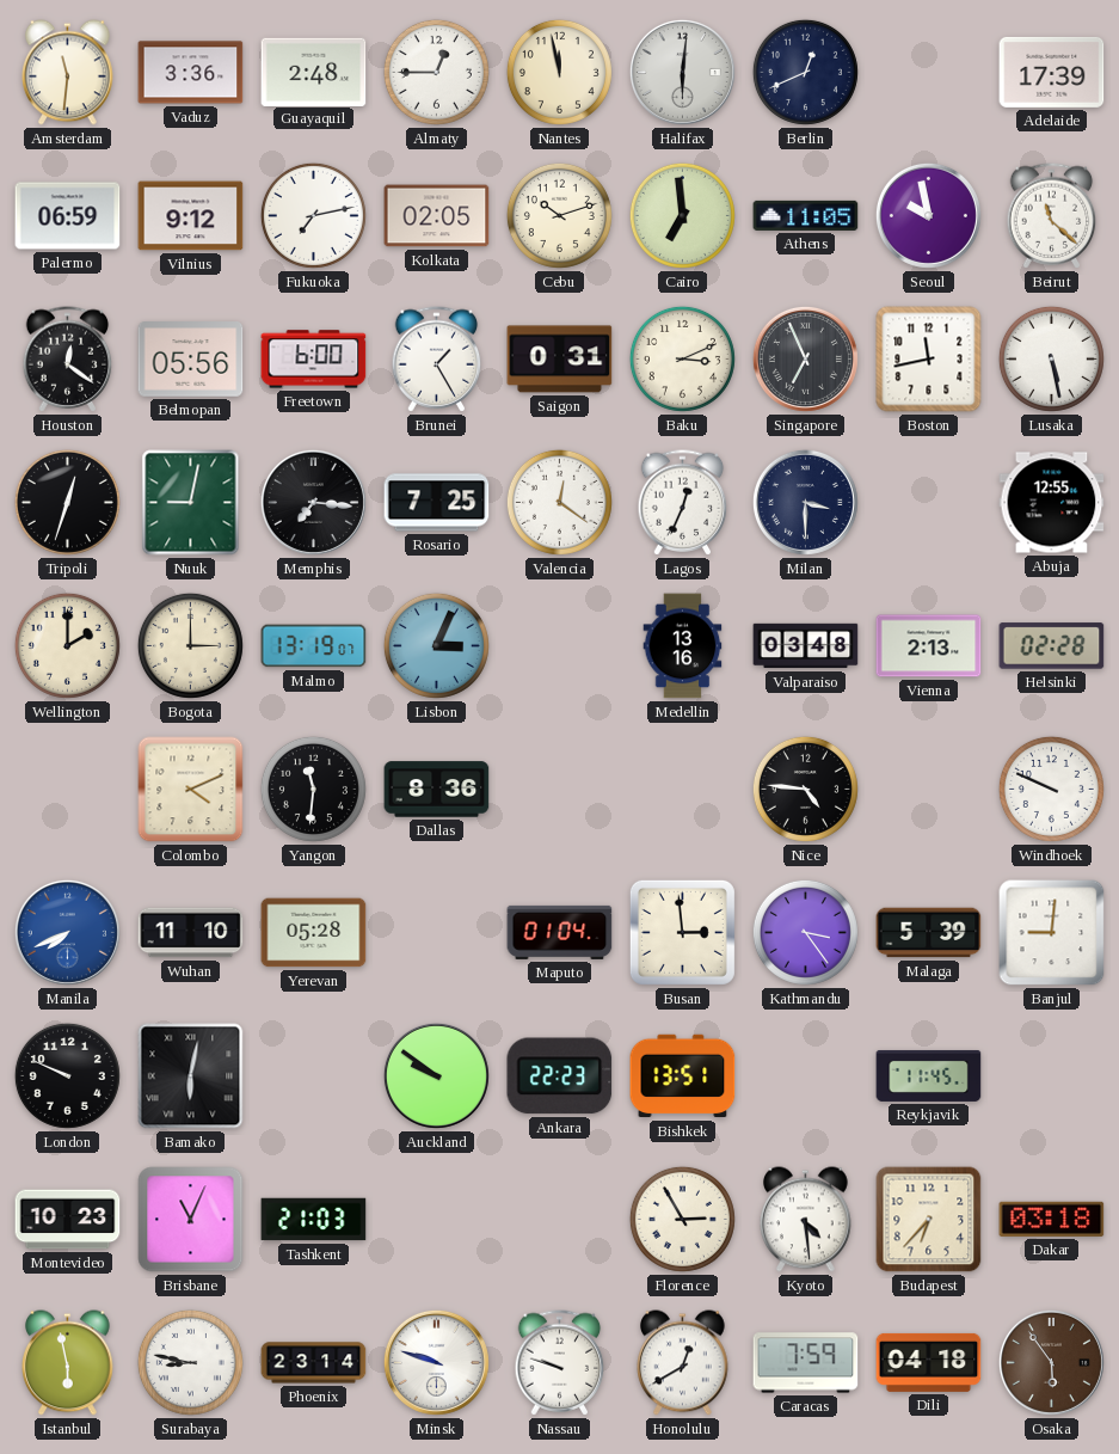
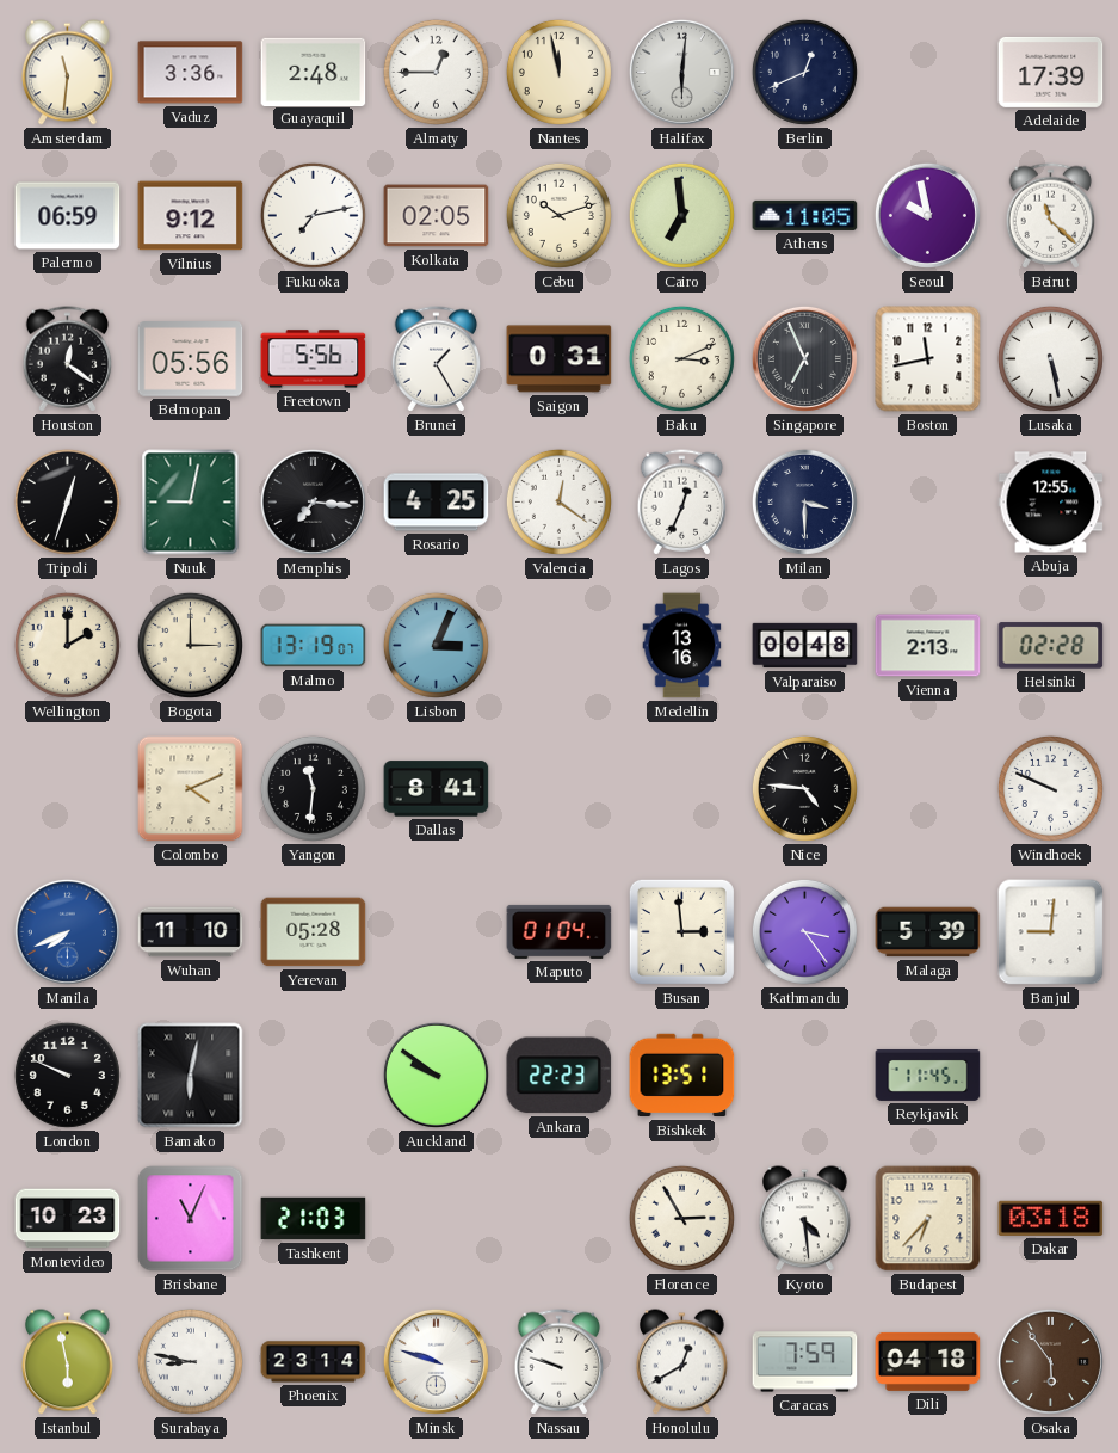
Freetown: 6:00 -> 5:56 (314, 359)
Rosario: 7:25 -> 4:25 (437, 503)
Valparaiso: 03:48 -> 00:48 (805, 646)
Dallas: 8:36 -> 8:41 (437, 789)
